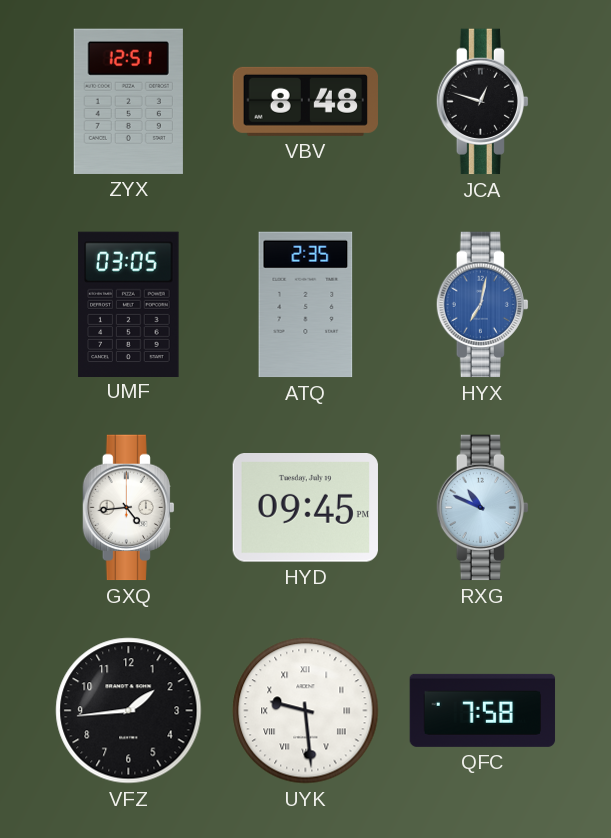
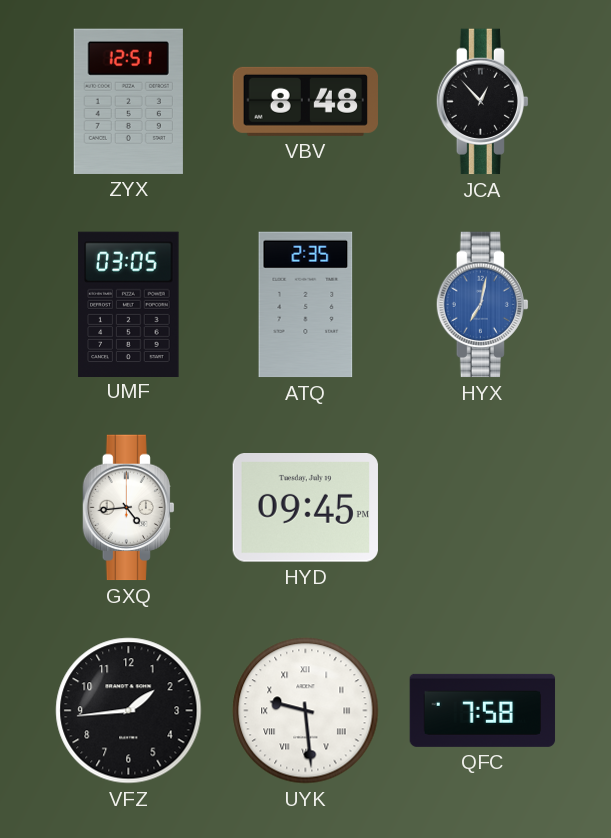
JCA: 12:48 -> 12:53 (482, 102)
RXG: 10:49 -> none (482, 508)
